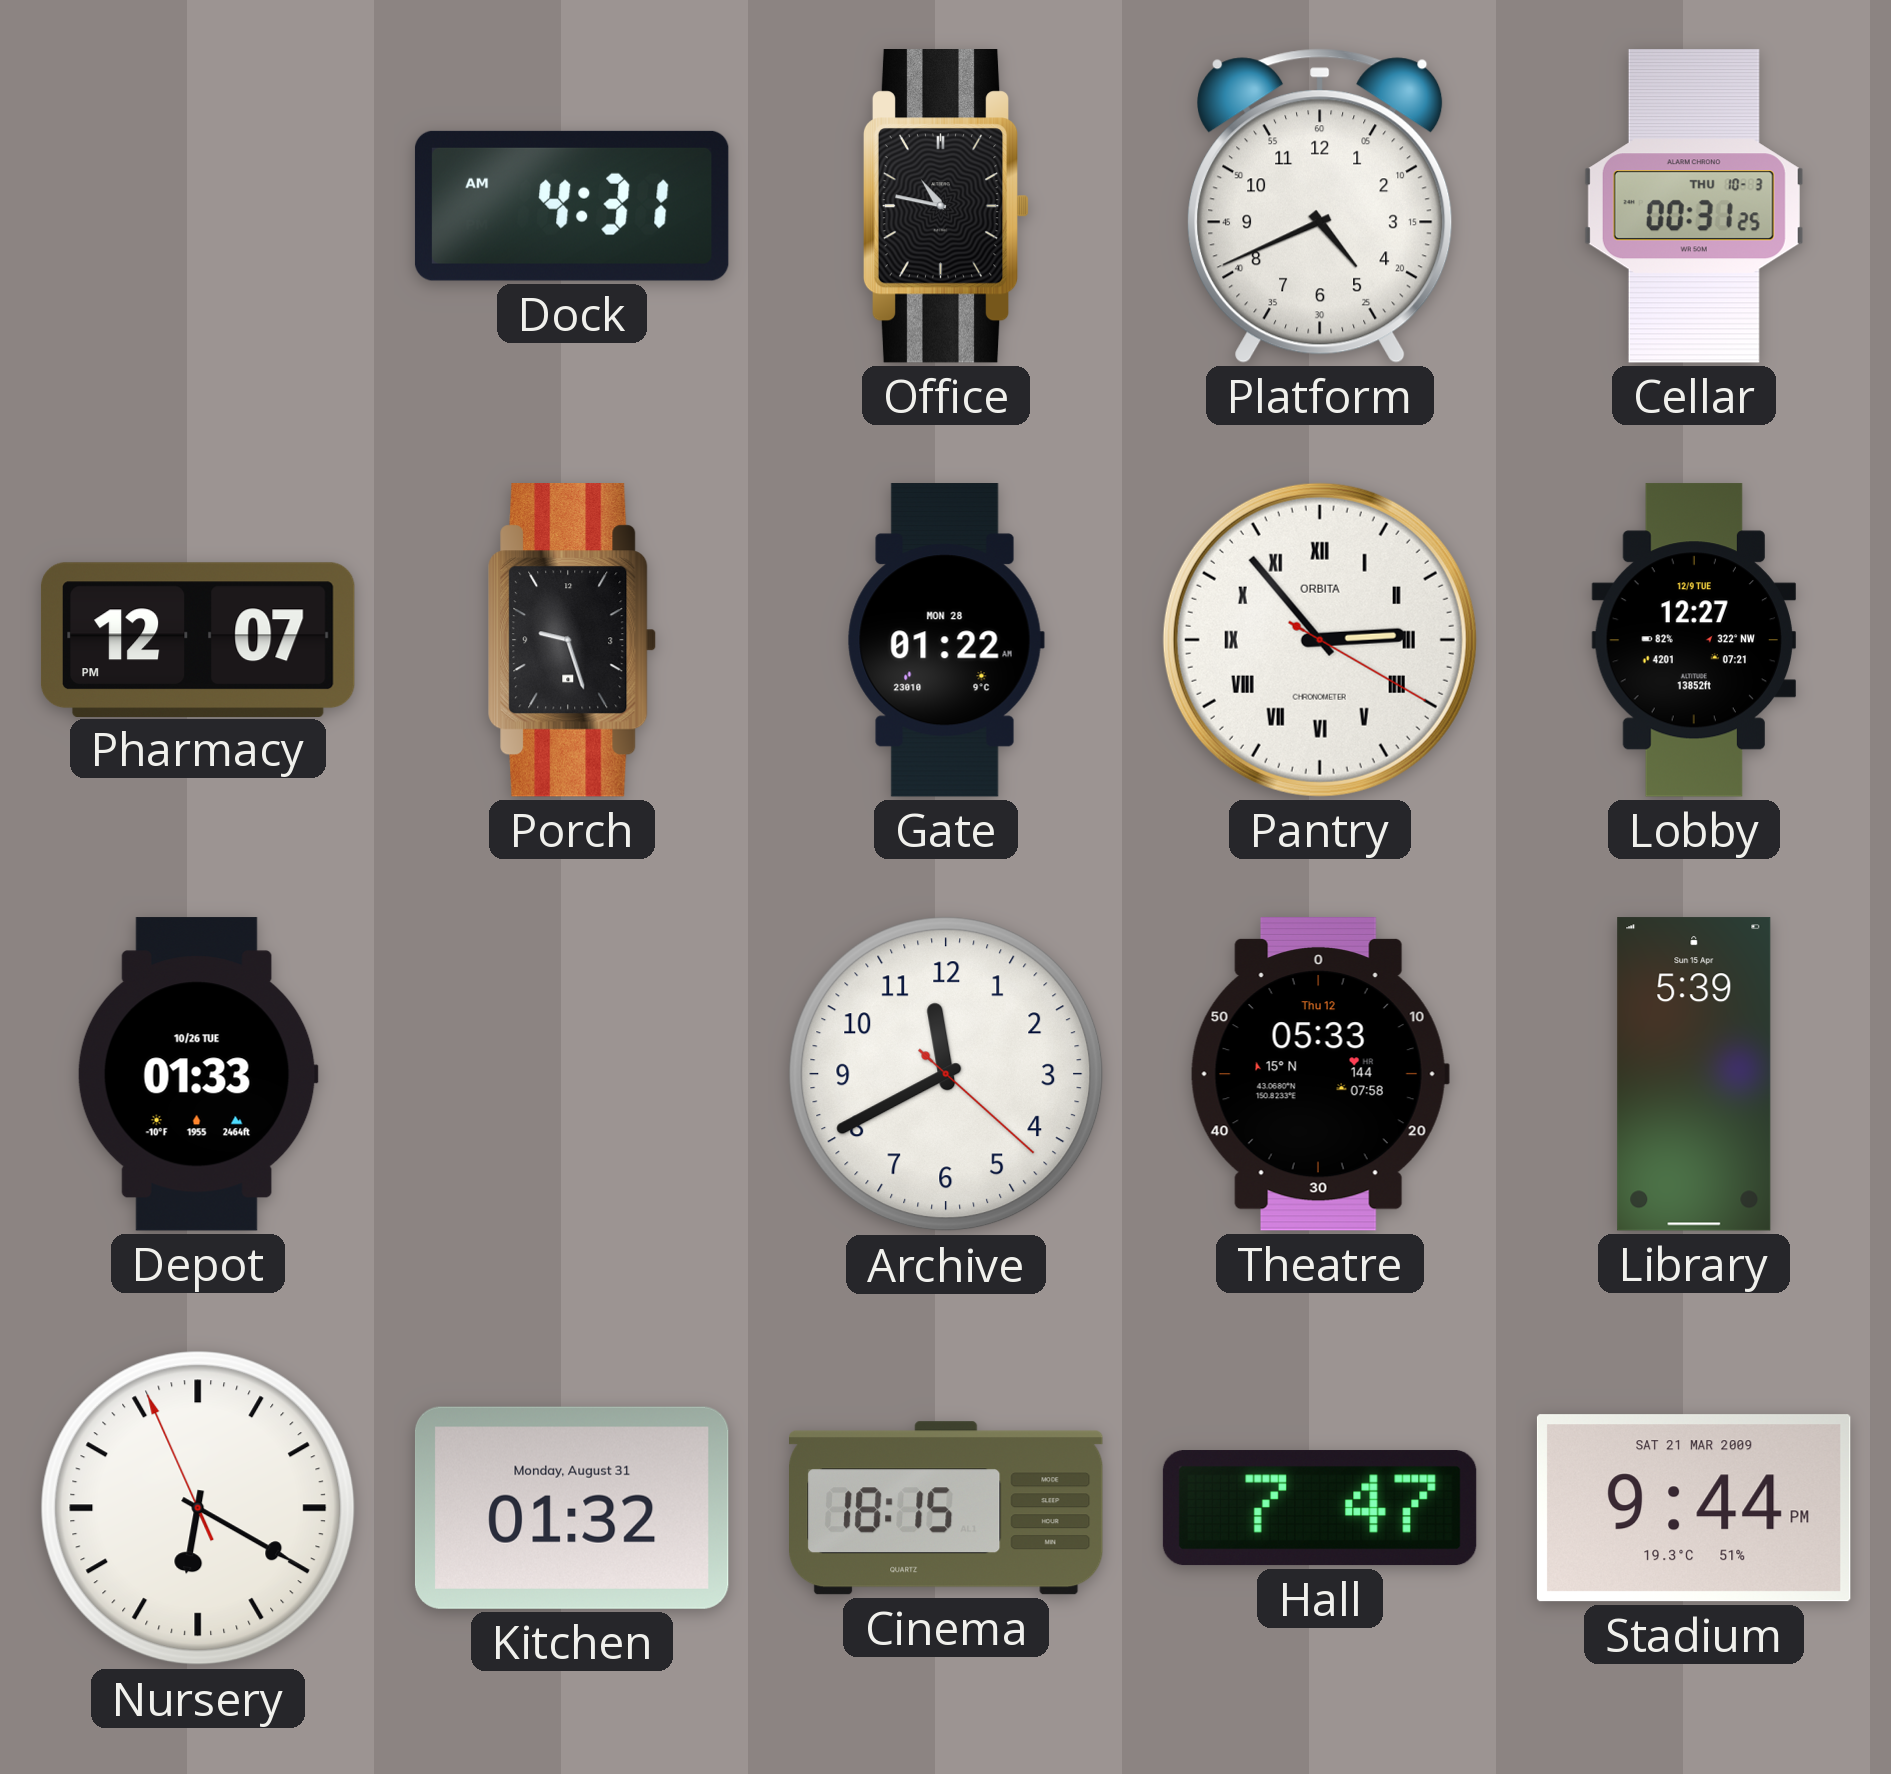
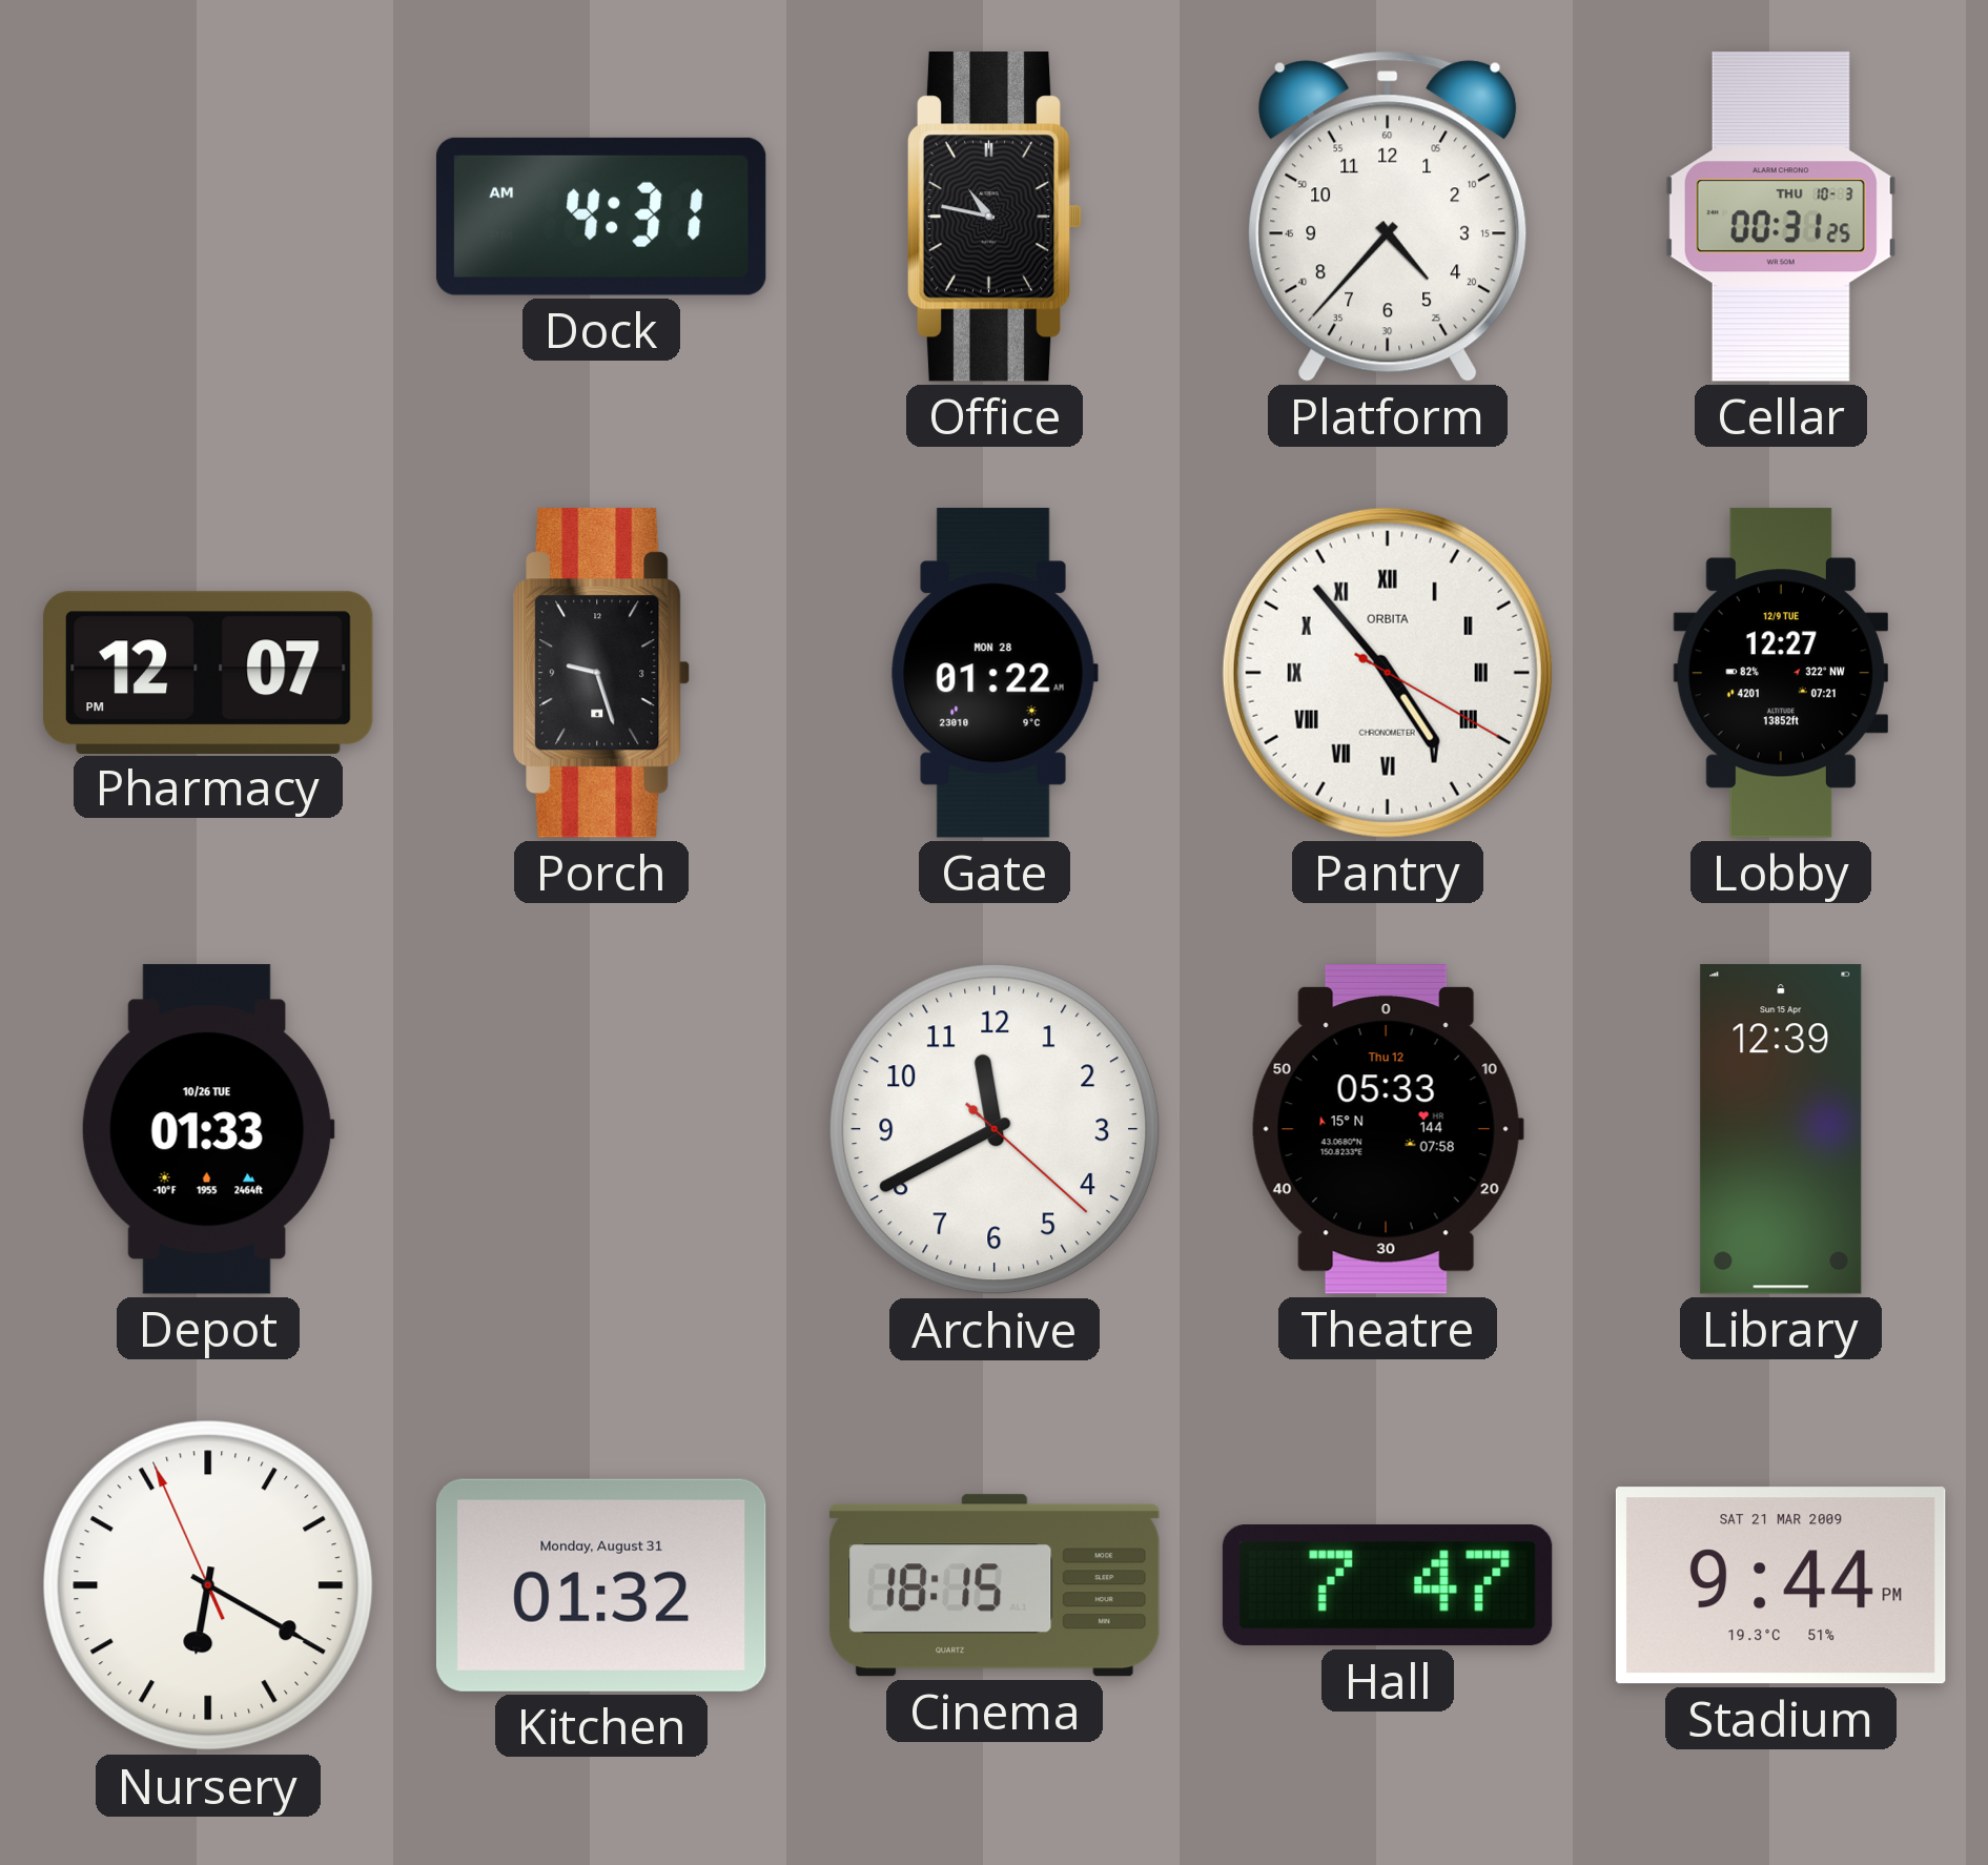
Platform: 4:41 -> 4:37 (1388, 217)
Pantry: 2:53 -> 4:53 (1388, 673)
Library: 5:39 -> 12:39 (1781, 1129)
